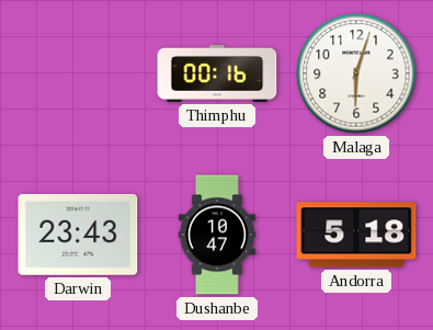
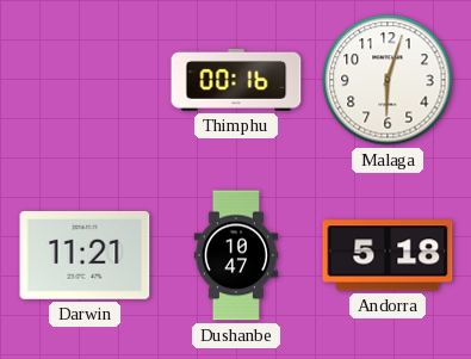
Darwin: 23:43 -> 11:21 (85, 255)
